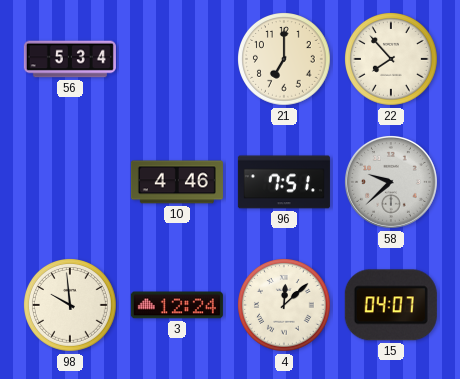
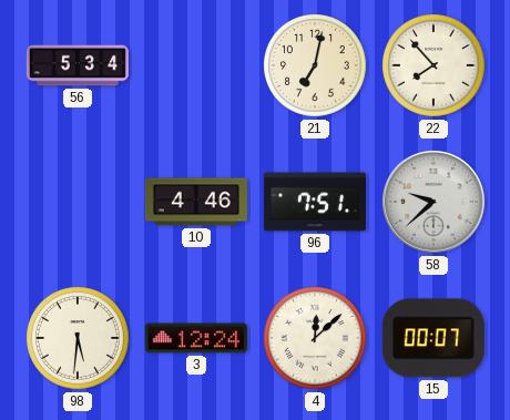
21: 7:00 -> 7:02 (316, 66)
98: 9:59 -> 5:31 (79, 339)
15: 04:07 -> 00:07 (433, 338)
